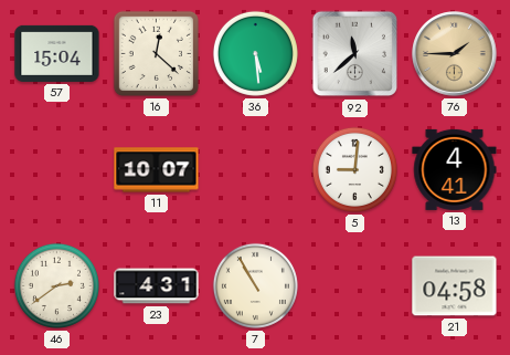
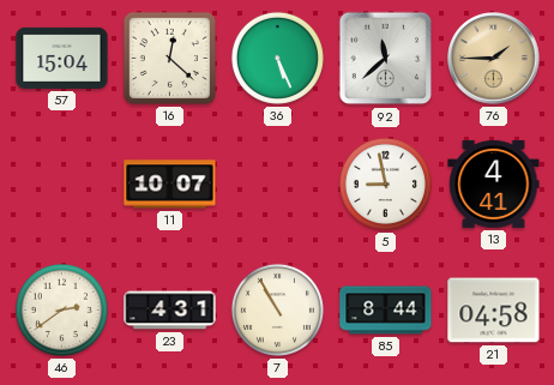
36: 5:29 -> 5:26 (277, 58)
5: 9:01 -> 8:58 (385, 184)
85: none -> 8:44 (386, 311)
